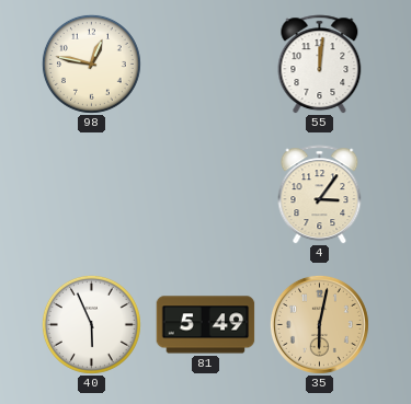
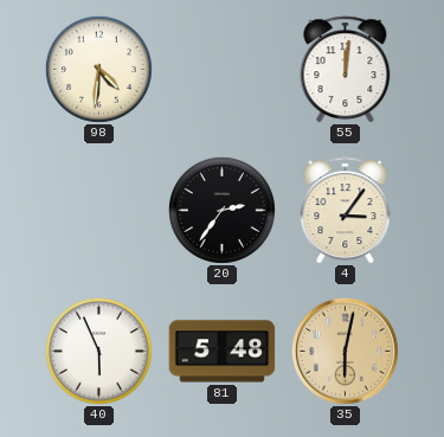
98: 12:47 -> 4:31 (98, 69)
20: none -> 2:36 (221, 210)
81: 5:49 -> 5:48 (223, 352)
